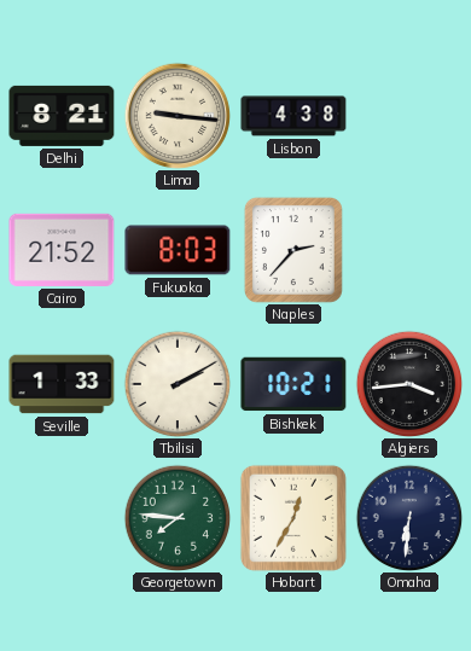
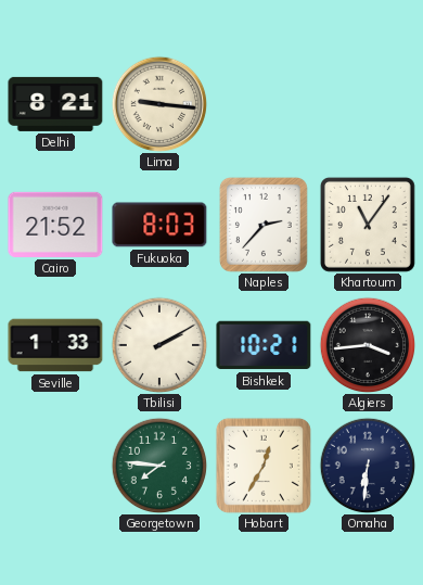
Lisbon: 4:38 -> none (293, 116)
Khartoum: none -> 11:06 (368, 225)
